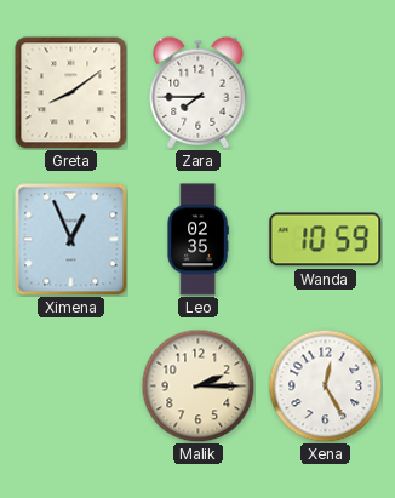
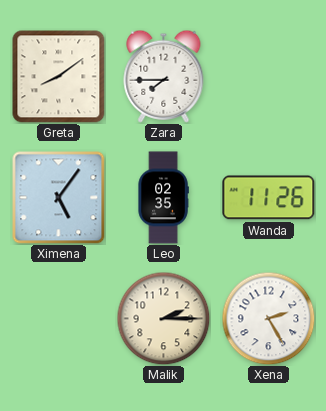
Ximena: 12:56 -> 5:06 (58, 197)
Wanda: 10:59 -> 11:26 (269, 198)
Xena: 12:25 -> 2:25 (268, 318)
